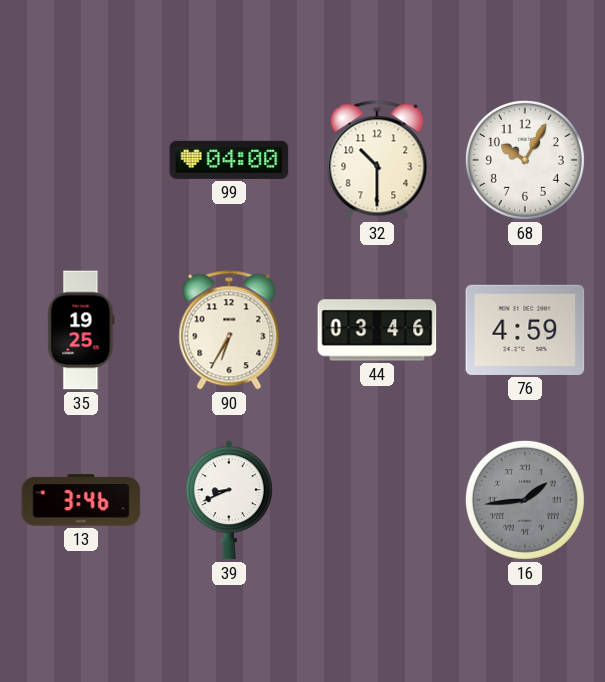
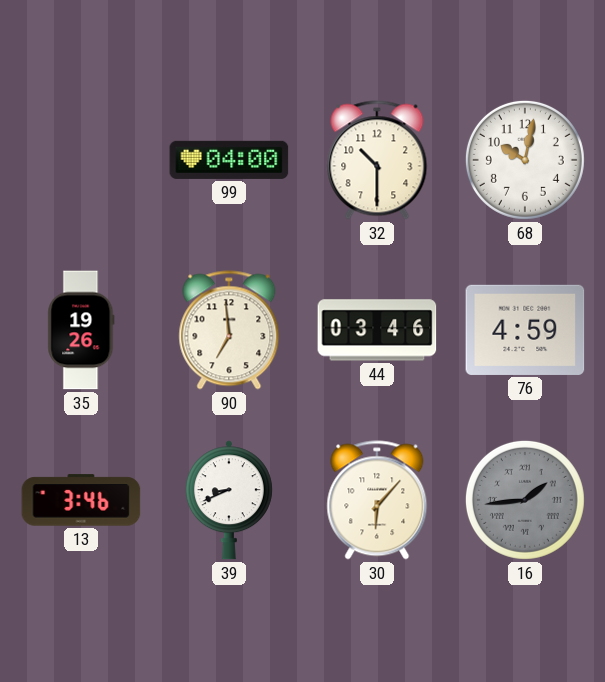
68: 10:05 -> 10:02 (525, 160)
35: 19:25 -> 19:26 (81, 330)
90: 6:35 -> 6:59 (229, 330)
30: none -> 6:07 (377, 500)
